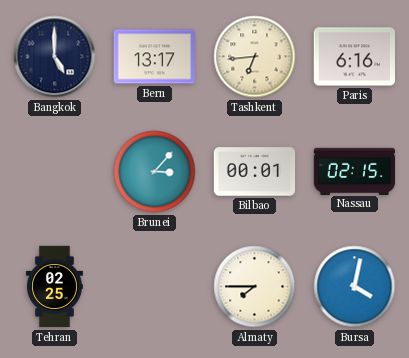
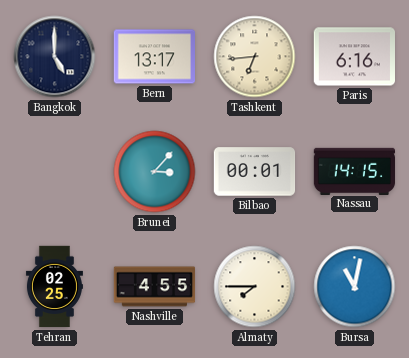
Nassau: 02:15 -> 14:15 (355, 171)
Nashville: none -> 4:55 (155, 287)
Bursa: 4:02 -> 11:02 (355, 287)
